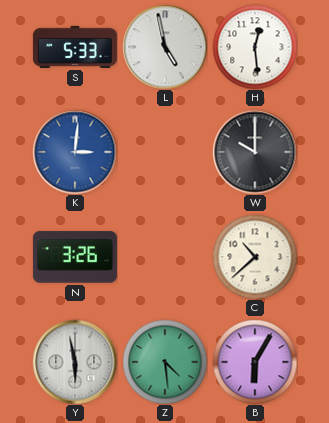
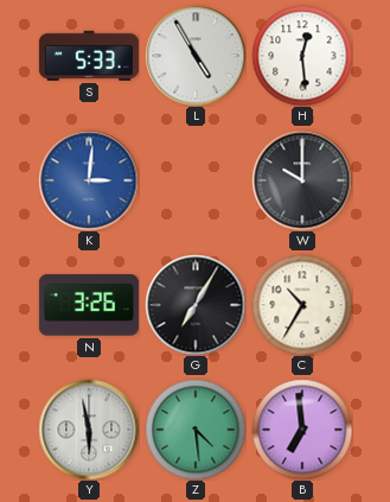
L: 4:58 -> 4:55 (196, 56)
G: none -> 7:05 (196, 305)
C: 10:38 -> 10:35 (302, 305)
B: 6:05 -> 6:59 (302, 430)
